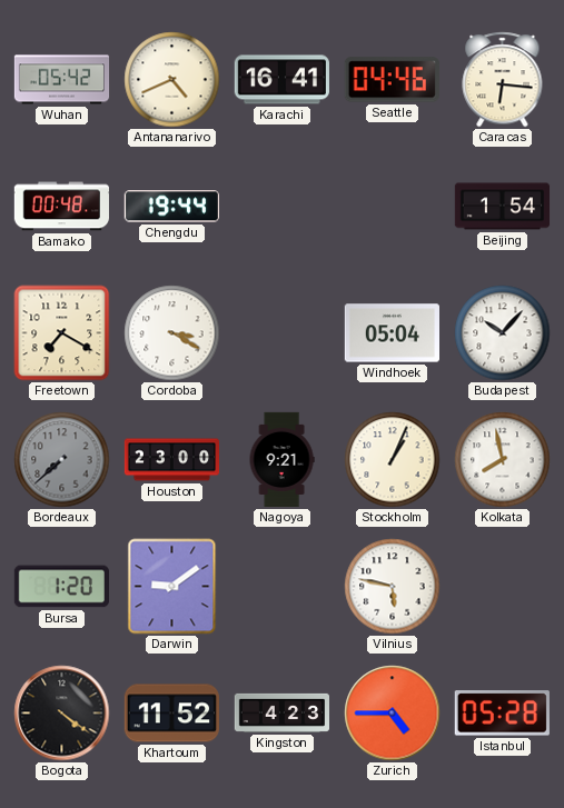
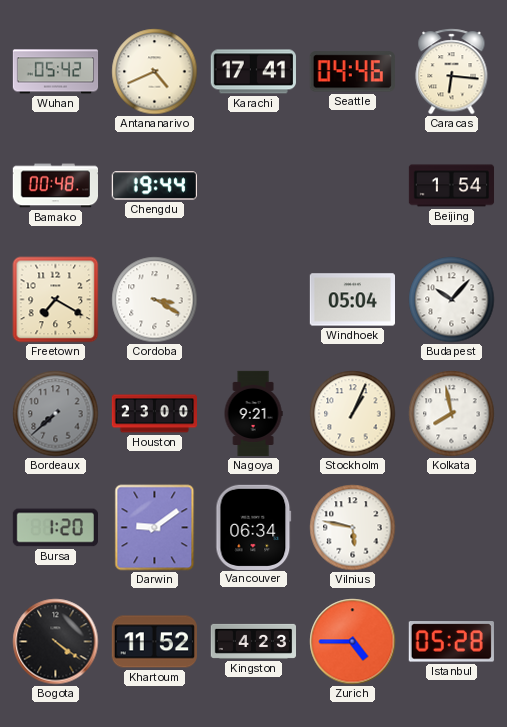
Karachi: 16:41 -> 17:41 (253, 72)
Vancouver: none -> 06:34 (254, 527)
